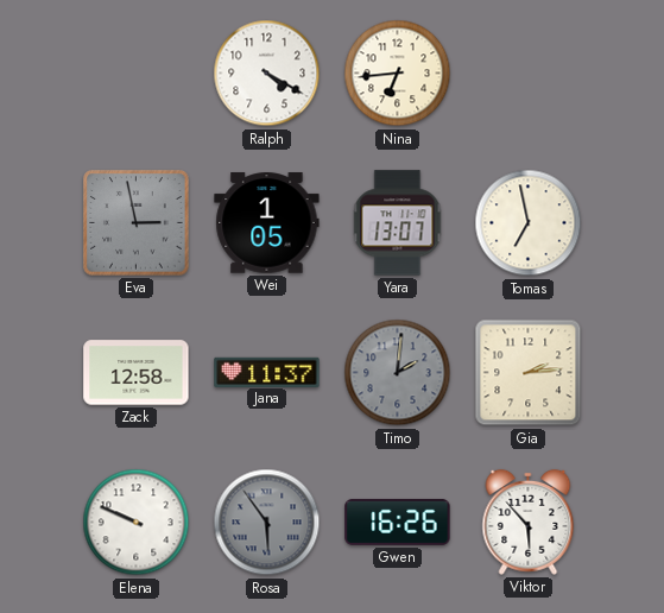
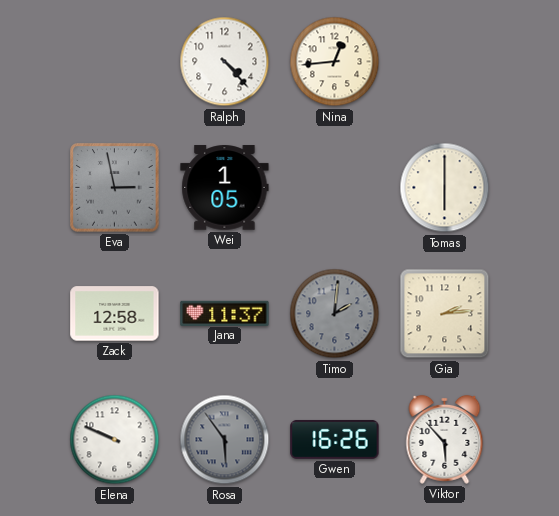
Ralph: 4:20 -> 4:23 (225, 62)
Nina: 6:44 -> 12:44 (335, 62)
Yara: 13:07 -> none (398, 223)
Tomas: 6:58 -> 6:00 (445, 188)
